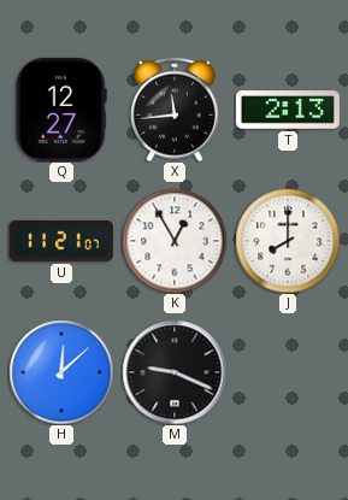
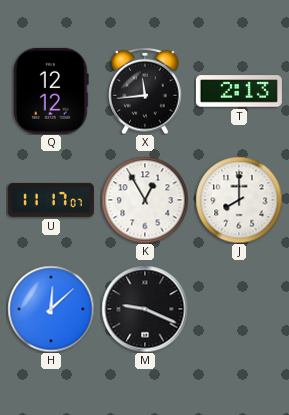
Q: 12:27 -> 12:12 (51, 91)
U: 11:21 -> 11:17 (51, 200)
